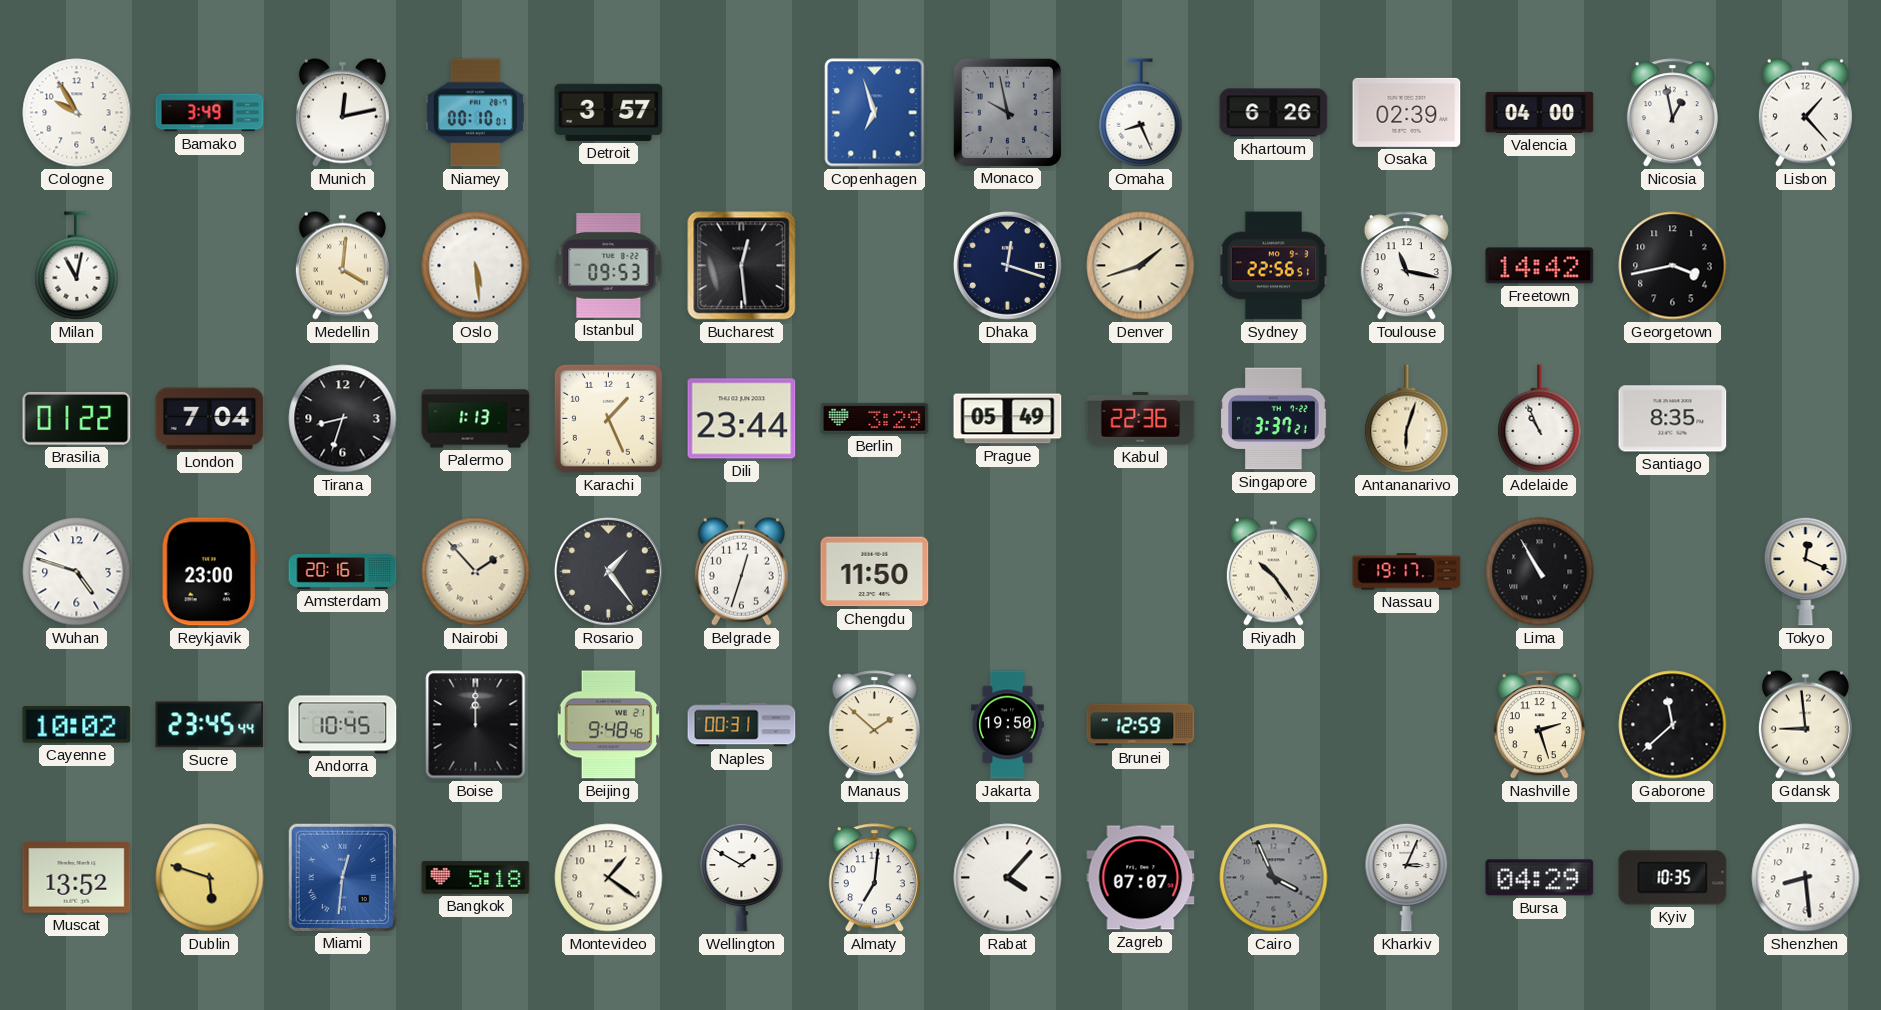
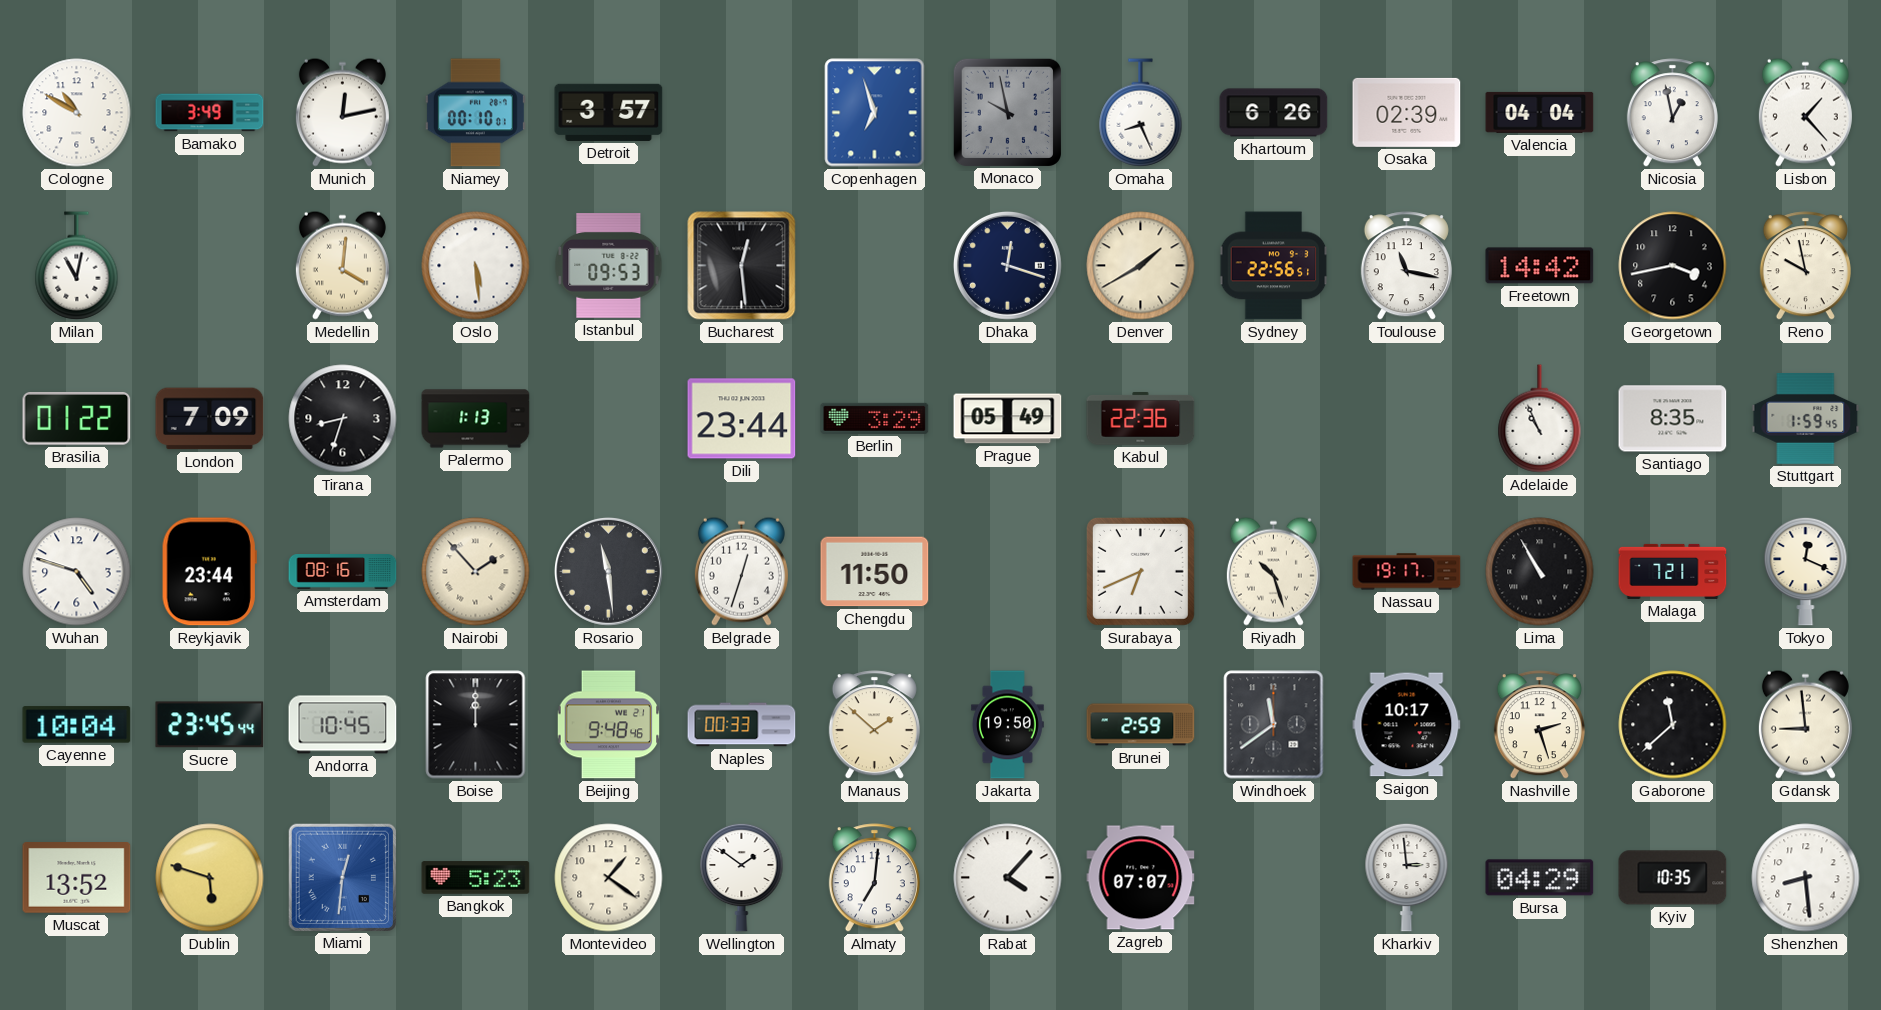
Cologne: 9:55 -> 10:50 (77, 113)
Valencia: 04:00 -> 04:04 (1540, 112)
Denver: 1:42 -> 1:40 (1141, 266)
Reno: none -> 9:58 (1805, 266)
London: 7:04 -> 7:09 (210, 419)
Karachi: 1:26 -> none (608, 418)
Singapore: 3:37 -> none (1274, 419)
Antananarivo: 6:03 -> none (1407, 419)
Stuttgart: none -> 1:59 (1806, 419)
Reykjavik: 23:00 -> 23:44 (209, 572)
Amsterdam: 20:16 -> 08:16 (343, 572)
Rosario: 1:24 -> 11:29 (608, 571)
Surabaya: none -> 6:41 (1140, 571)
Riyadh: 10:24 -> 10:27 (1273, 571)
Malaga: none -> 7:21 (1673, 571)
Cayenne: 10:02 -> 10:04 (77, 725)
Naples: 00:31 -> 00:33 (742, 725)
Brunei: 12:59 -> 2:59 (1141, 725)
Windhoek: none -> 11:39 (1274, 725)
Saigon: none -> 10:17 (1407, 725)
Bangkok: 5:18 -> 5:23 (476, 878)
Wellington: 1:50 -> 1:51 (742, 877)
Cairo: 3:56 -> none (1274, 878)
Kharkiv: 3:04 -> 2:59 (1407, 877)
